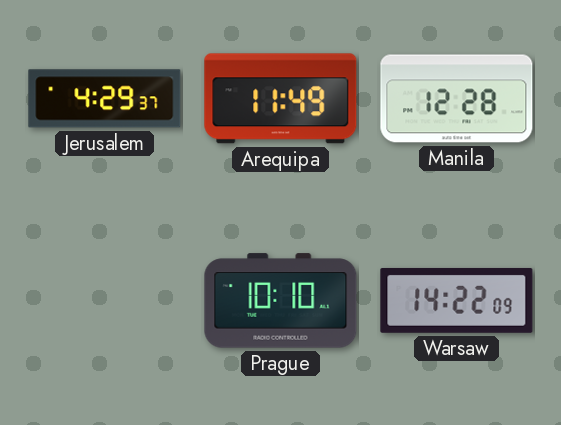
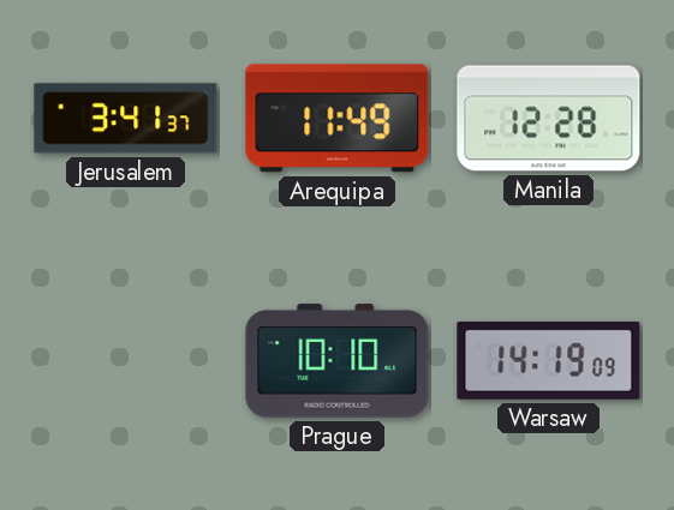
Jerusalem: 4:29 -> 3:41 (126, 119)
Warsaw: 14:22 -> 14:19 (549, 360)
